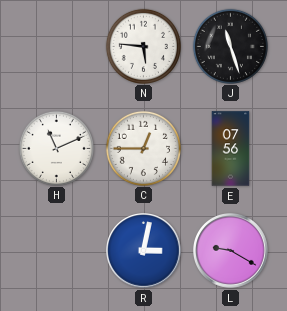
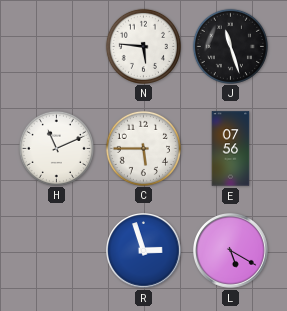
C: 12:45 -> 5:45 (143, 148)
R: 3:02 -> 2:57 (144, 251)
L: 9:20 -> 5:20 (231, 251)
